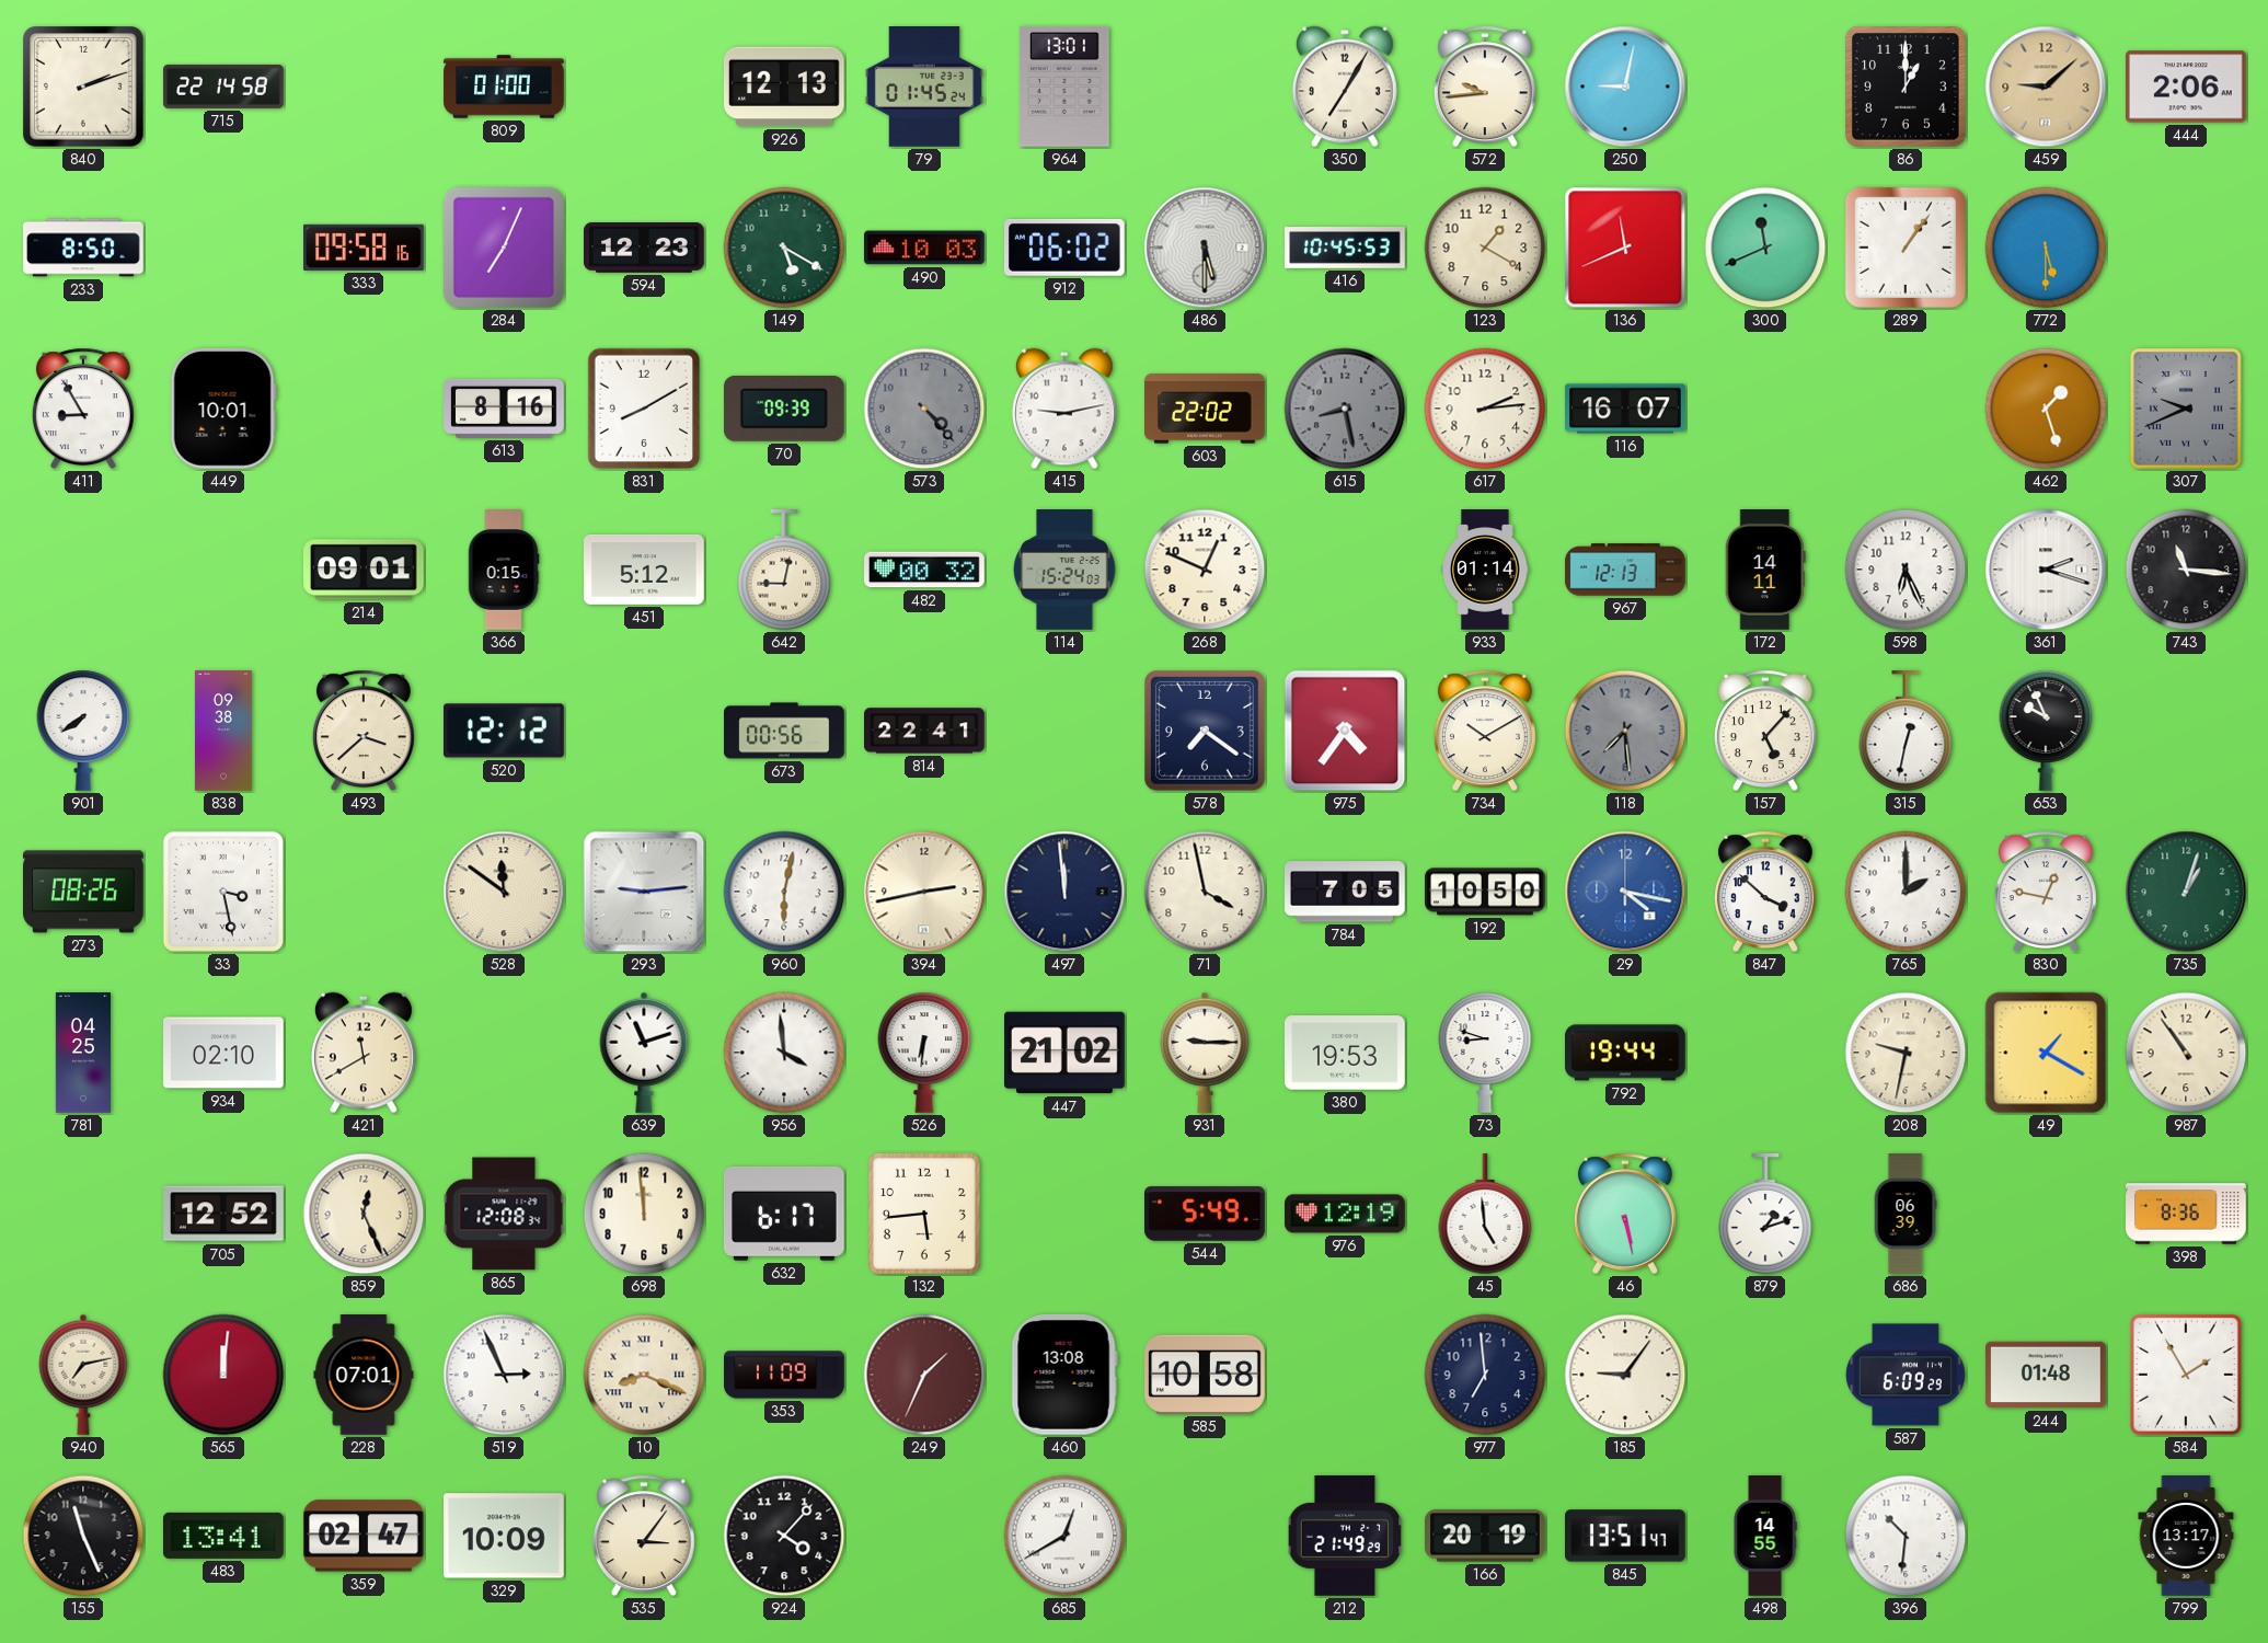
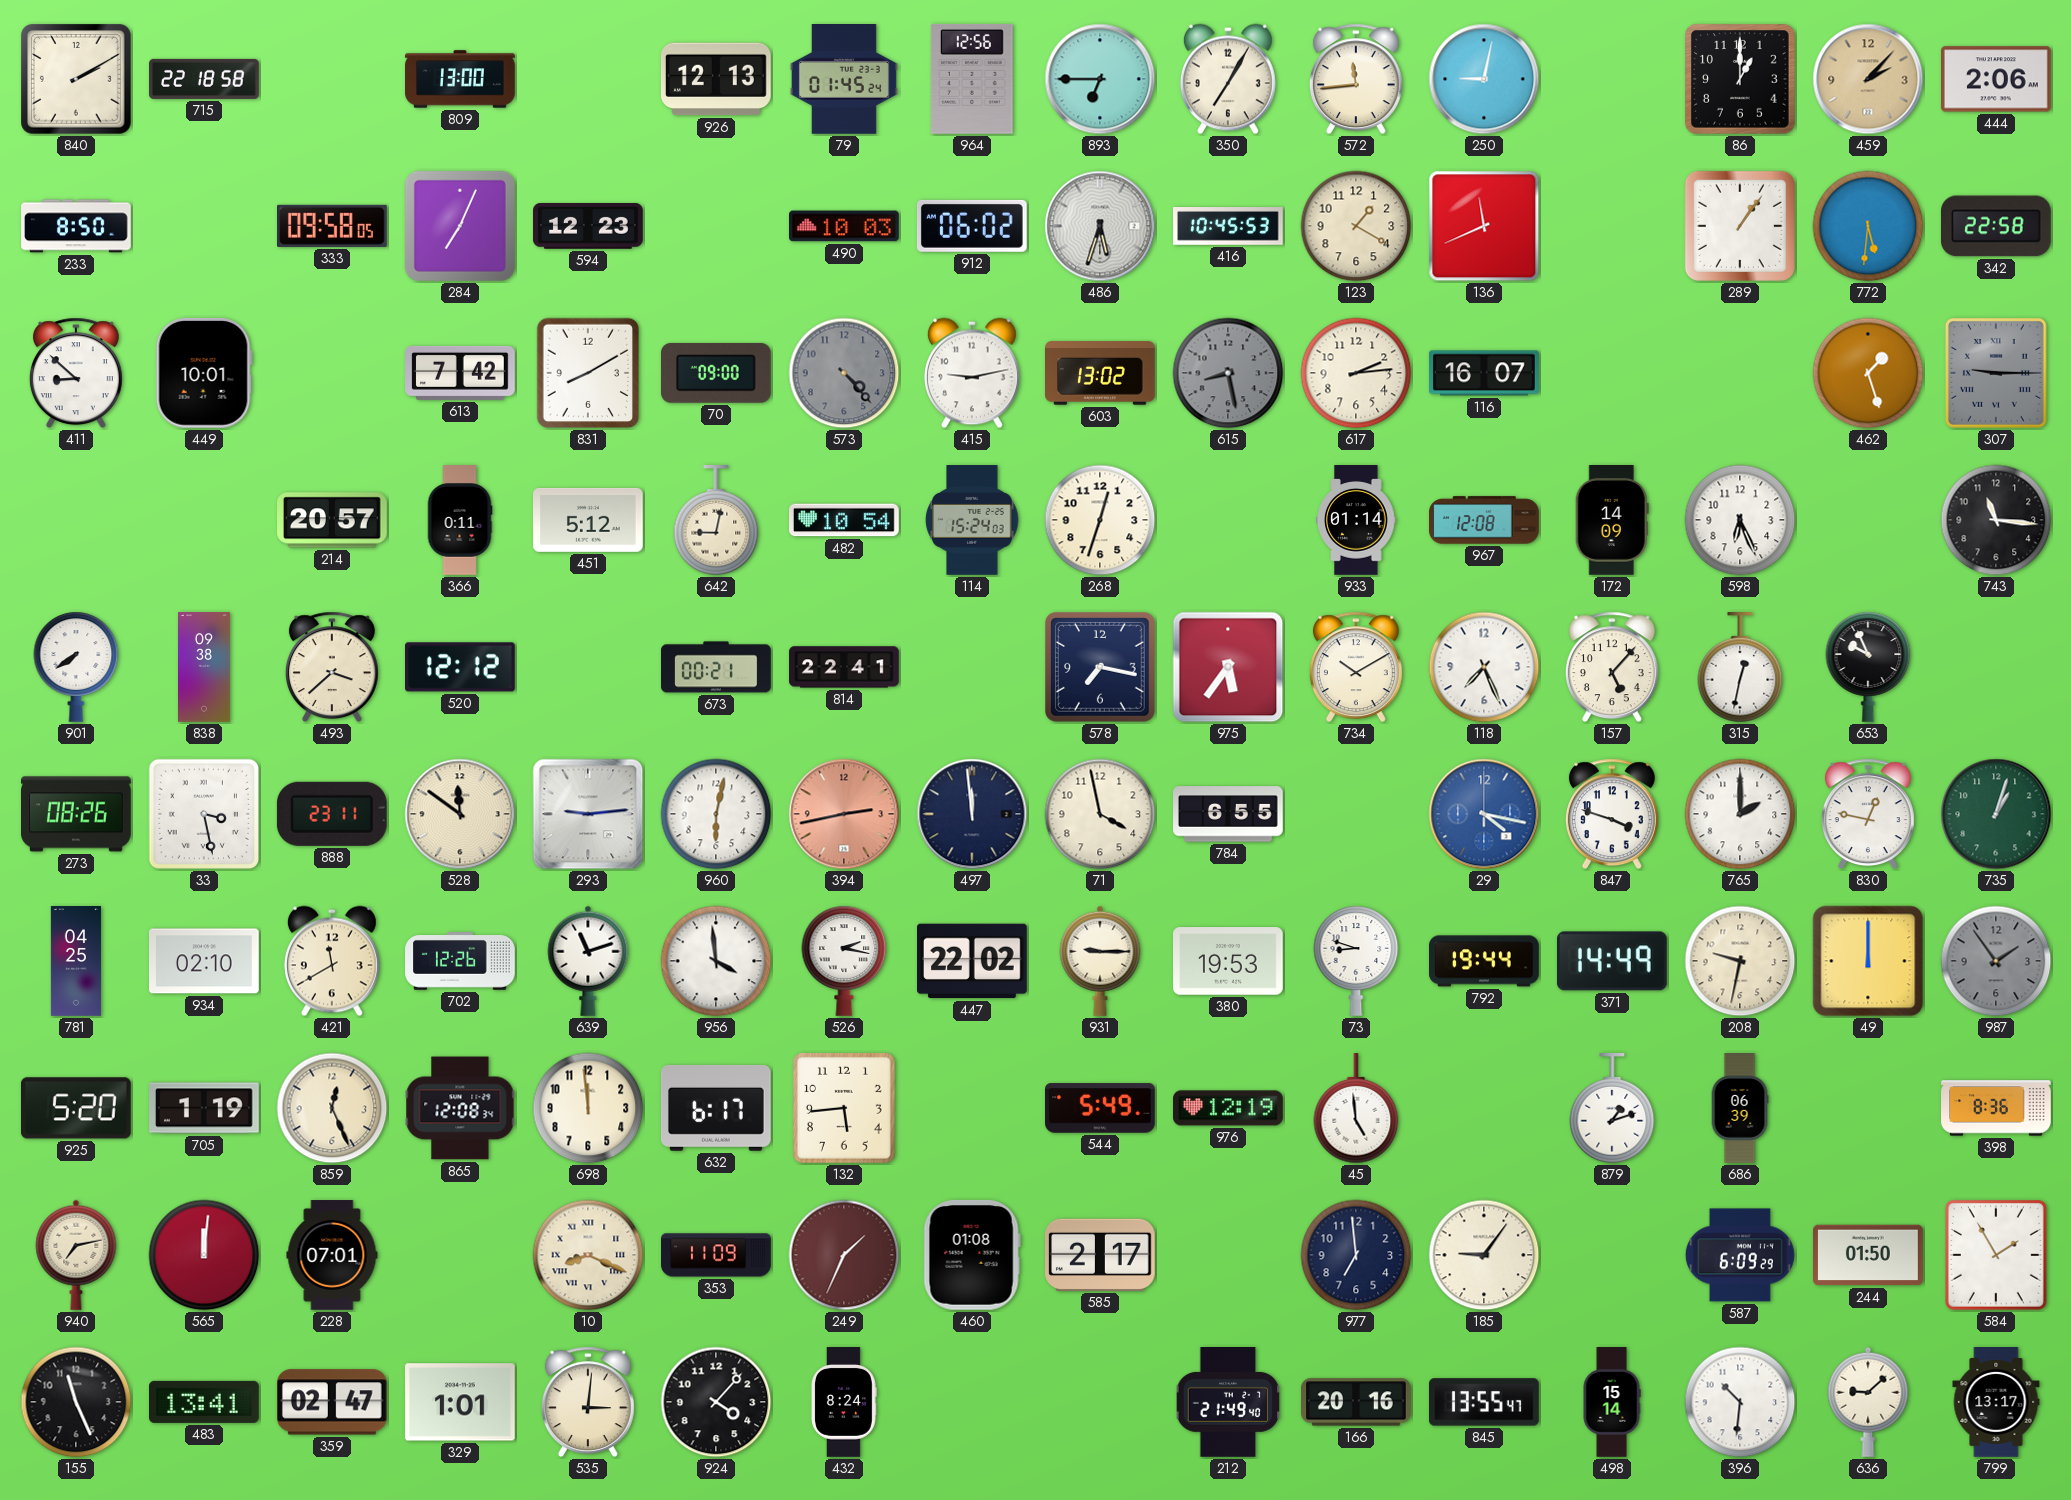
840: 2:12 -> 2:10 (76, 79)
715: 22:14 -> 22:18 (204, 79)
809: 01:00 -> 13:00 (460, 79)
964: 13:01 -> 12:56 (972, 79)
893: none -> 6:45 (1100, 79)
572: 9:44 -> 11:44 (1356, 79)
459: 9:08 -> 2:07 (1868, 79)
333: 09:58:16 -> 09:58:05 (333, 226)
149: 5:20 -> none (784, 248)
486: 5:30 -> 5:33 (1100, 226)
300: 11:41 -> none (1765, 248)
772: 5:30 -> 5:31 (1868, 226)
342: none -> 22:58 (1996, 226)
411: 8:55 -> 8:52 (76, 373)
613: 8:16 -> 7:42 (460, 373)
70: 09:39 -> 09:00 (716, 373)
603: 22:02 -> 13:02 (1101, 373)
307: 9:41 -> 9:15 (1996, 373)
214: 09:01 -> 20:57 (333, 520)
366: 0:15 -> 0:11 (460, 520)
482: 00:32 -> 10:54 (844, 520)
268: 12:49 -> 12:33 (1100, 520)
967: 12:13 -> 12:08 (1484, 520)
172: 14:11 -> 14:09 (1612, 521)
361: 2:18 -> none (2046, 570)
673: 00:56 -> 00:21 (716, 667)
578: 7:21 -> 7:17 (1100, 667)
975: 4:36 -> 5:36 (1228, 667)
118: 7:29 -> 7:26 (1484, 667)
118 dial: grey -> white (1484, 667)
888: none -> 23:11 (332, 814)
394 dial: cream -> salmon (844, 814)
784: 7:05 -> 6:55 (1229, 814)
192: 10:50 -> none (1486, 892)
847: 3:52 -> 3:48 (1612, 814)
702: none -> 12:26 (460, 962)
526: 6:31 -> 2:17 (844, 961)
447: 21:02 -> 22:02 (973, 961)
371: none -> 14:49 (1612, 961)
49: 1:20 -> 12:00 (1868, 961)
987: 10:54 -> 1:54 (1996, 961)
987 dial: cream -> grey (1996, 961)
925: none -> 5:20 (76, 1108)
705: 12:52 -> 1:19 (204, 1108)
46: 5:28 -> none (1625, 1214)
519: 2:56 -> none (504, 1375)
460: 13:08 -> 01:08 (972, 1255)
585: 10:58 -> 2:17 (1101, 1255)
244: 01:48 -> 01:50 (1869, 1255)
329: 10:09 -> 1:01 (461, 1402)
535: 3:06 -> 3:01 (588, 1402)
432: none -> 8:24 (844, 1402)
685: 12:40 -> none (1064, 1536)
212: 21:49:29 -> 21:49:40 (1228, 1403)
166: 20:19 -> 20:16 (1357, 1402)
845: 13:51 -> 13:55 (1485, 1402)
498: 14:55 -> 15:14 (1612, 1402)
636: none -> 9:08 (1868, 1402)
